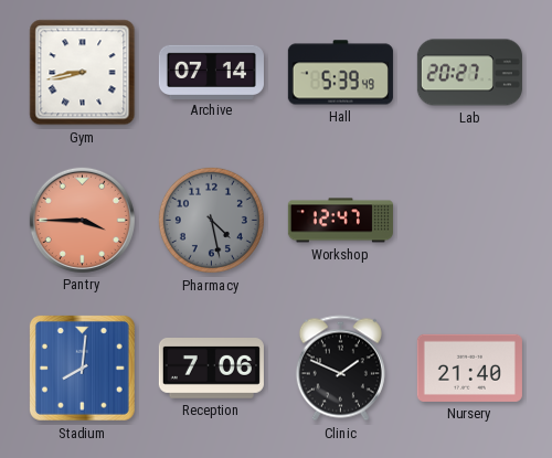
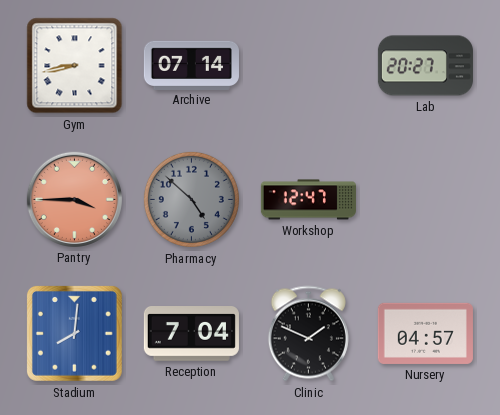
Hall: 5:39 -> none (340, 73)
Pharmacy: 4:28 -> 4:52 (191, 199)
Reception: 7:06 -> 7:04 (191, 334)
Nursery: 21:40 -> 04:57 (425, 333)
